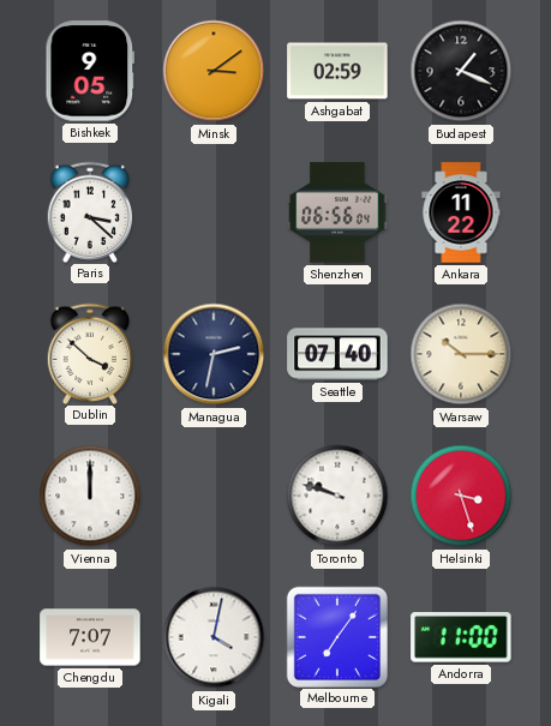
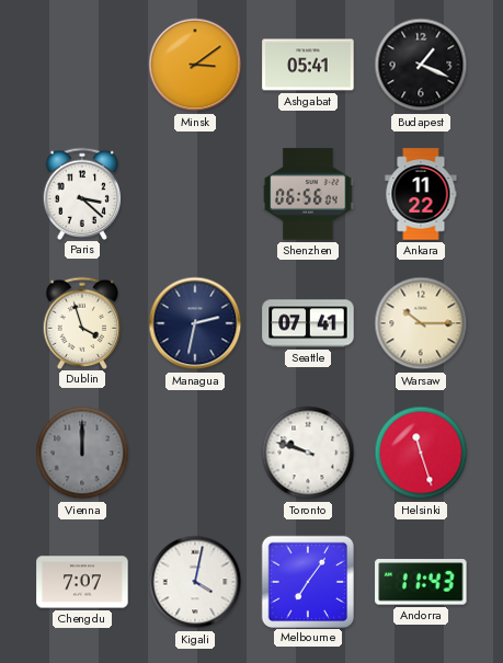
Bishkek: 9:05 -> none (90, 71)
Ashgabat: 02:59 -> 05:41 (308, 65)
Dublin: 3:52 -> 3:57 (82, 322)
Seattle: 07:40 -> 07:41 (308, 323)
Vienna dial: white -> grey (82, 453)
Helsinki: 3:27 -> 11:27 (421, 453)
Andorra: 11:00 -> 11:43 (421, 582)
